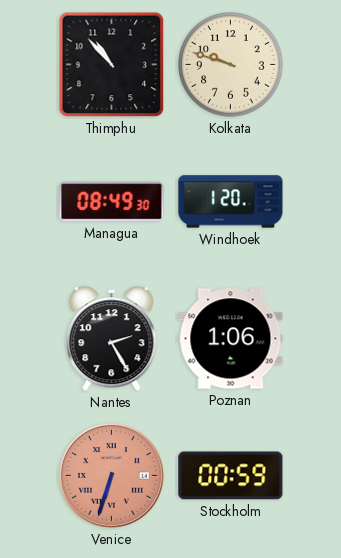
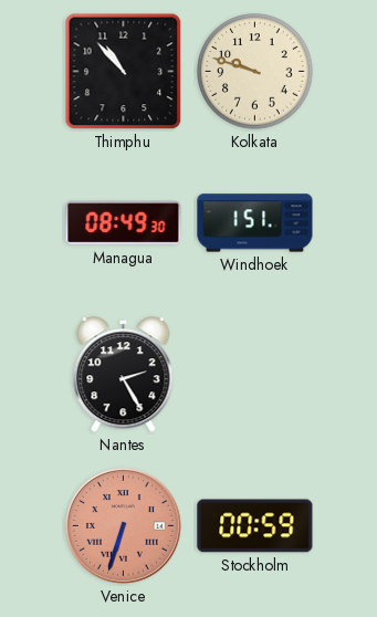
Windhoek: 1:20 -> 1:51 (255, 223)
Poznan: 1:06 -> none (231, 339)
